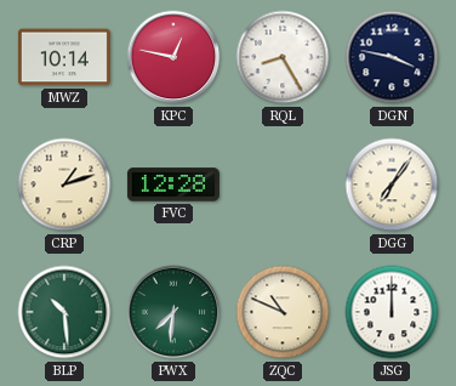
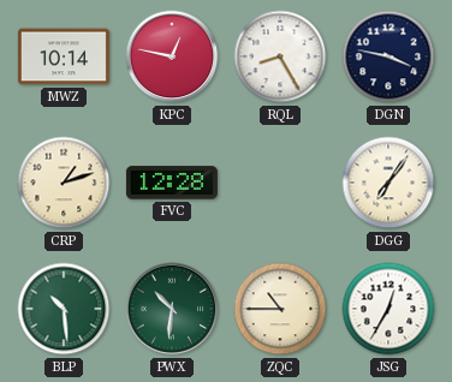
PWX: 7:31 -> 10:31 (172, 309)
ZQC: 10:49 -> 10:45 (280, 309)
JSG: 12:00 -> 12:35 (388, 309)
